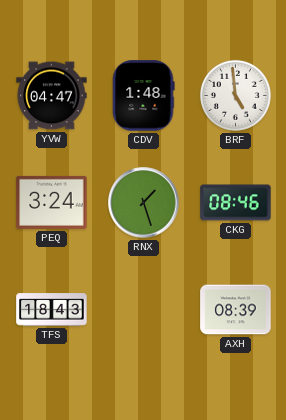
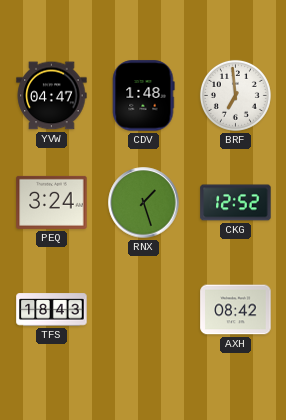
BRF: 4:59 -> 6:59 (235, 95)
CKG: 08:46 -> 12:52 (236, 203)
AXH: 08:39 -> 08:42 (236, 310)
